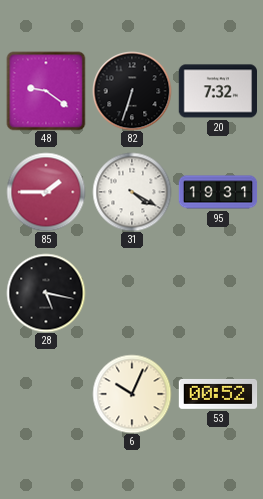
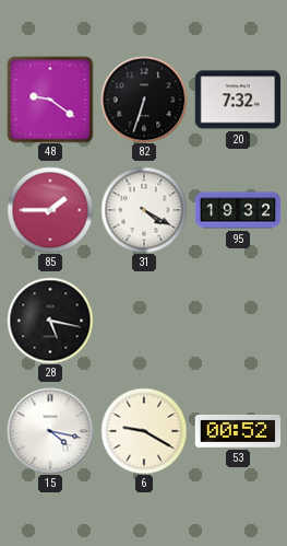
95: 19:31 -> 19:32 (238, 210)
15: none -> 4:17 (50, 431)
6: 10:04 -> 9:20 (144, 431)
